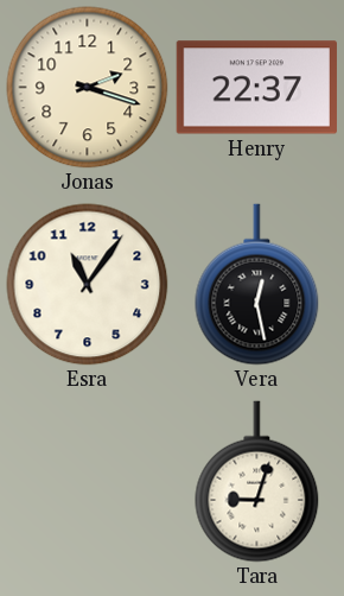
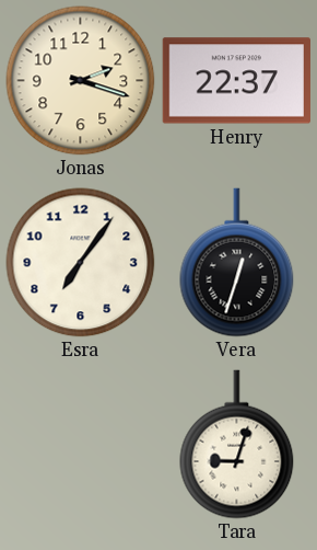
Esra: 11:06 -> 7:06 (81, 263)
Vera: 12:28 -> 12:33 (237, 263)
